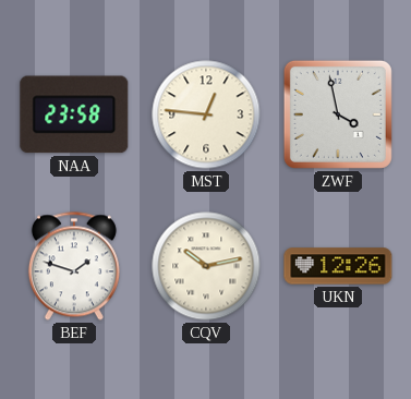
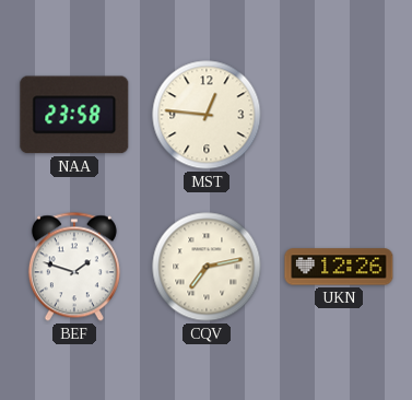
ZWF: 3:58 -> none (338, 114)
CQV: 10:13 -> 7:13 (207, 267)
